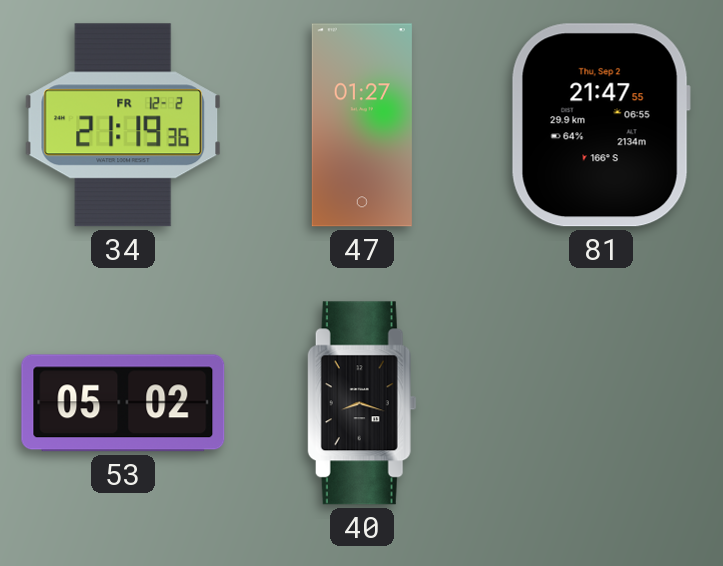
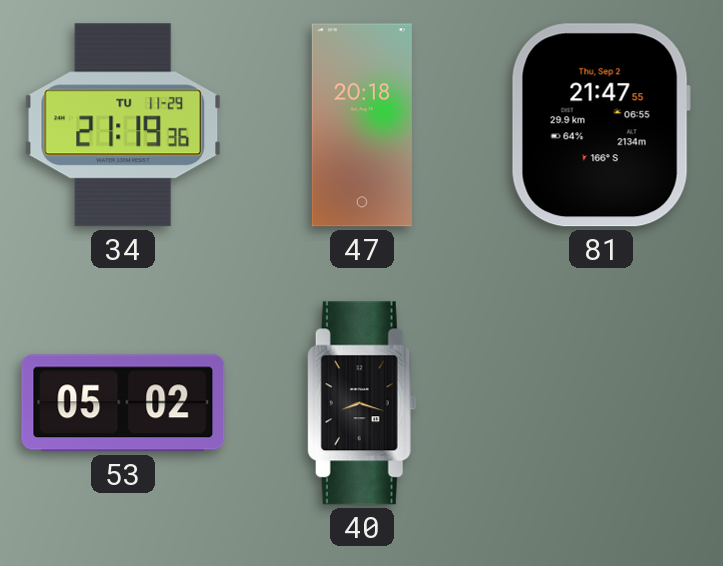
34 date: FR 12-2 -> TU 11-29 (123, 125)
47: 01:27 -> 20:18 (362, 125)
